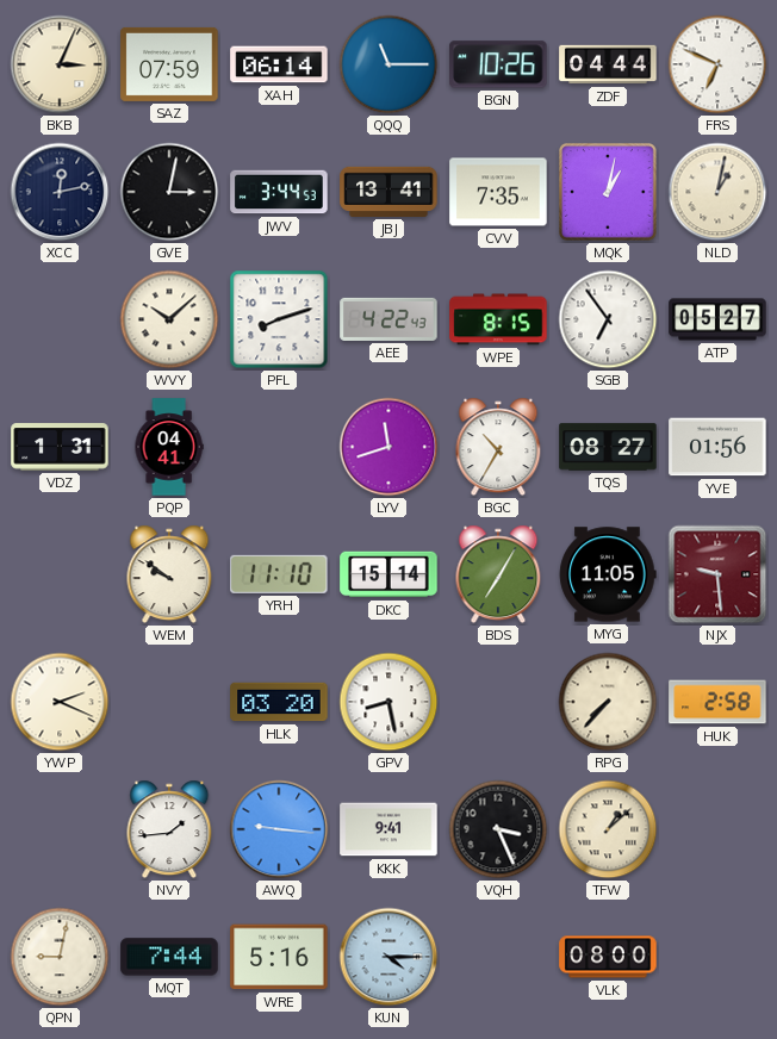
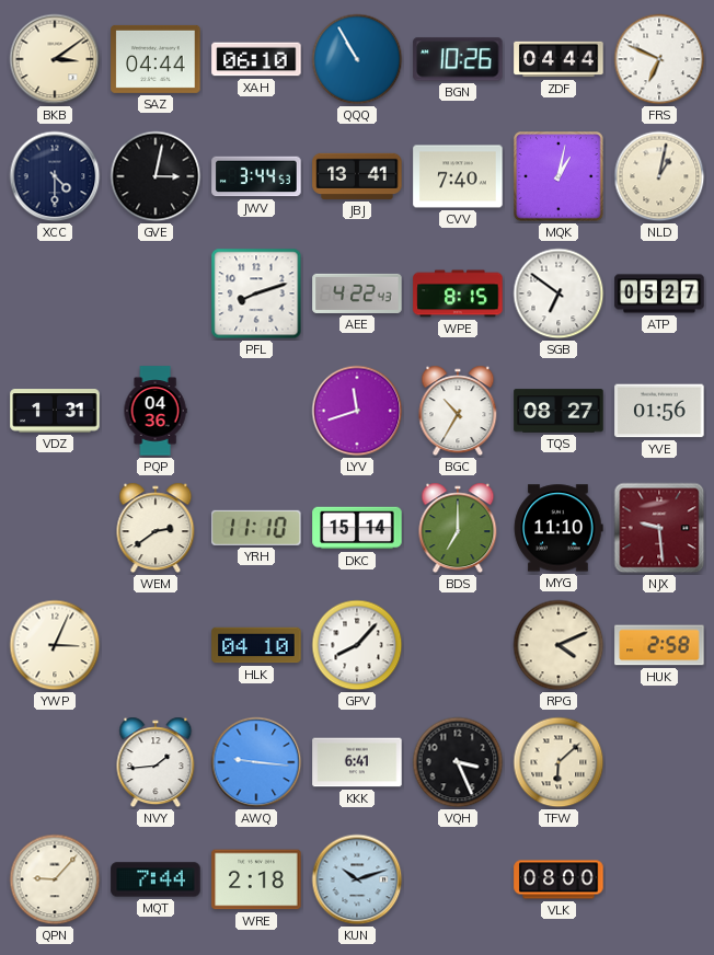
BKB: 3:04 -> 3:09 (55, 59)
SAZ: 07:59 -> 04:44 (156, 59)
XAH: 06:14 -> 06:10 (256, 59)
QQQ: 11:15 -> 10:55 (357, 59)
XCC: 12:13 -> 4:30 (55, 176)
CVV: 7:35 -> 7:40 (458, 176)
WVY: 10:08 -> none (169, 319)
SGB: 6:54 -> 6:51 (558, 294)
PQP: 04:41 -> 04:36 (156, 411)
WEM: 9:51 -> 2:39 (156, 528)
BDS: 7:05 -> 7:00 (458, 528)
MYG: 11:05 -> 11:10 (558, 528)
YWP: 2:19 -> 3:04 (55, 645)
HLK: 03:20 -> 04:10 (256, 645)
GPV: 8:28 -> 8:07 (357, 645)
RPG: 7:37 -> 4:11 (558, 645)
KKK: 9:41 -> 6:41 (357, 762)
TFW: 1:08 -> 6:08 (558, 762)
QPN: 9:02 -> 9:07 (55, 879)
WRE: 5:16 -> 2:18 (256, 879)
KUN: 4:15 -> 10:12 (357, 879)
